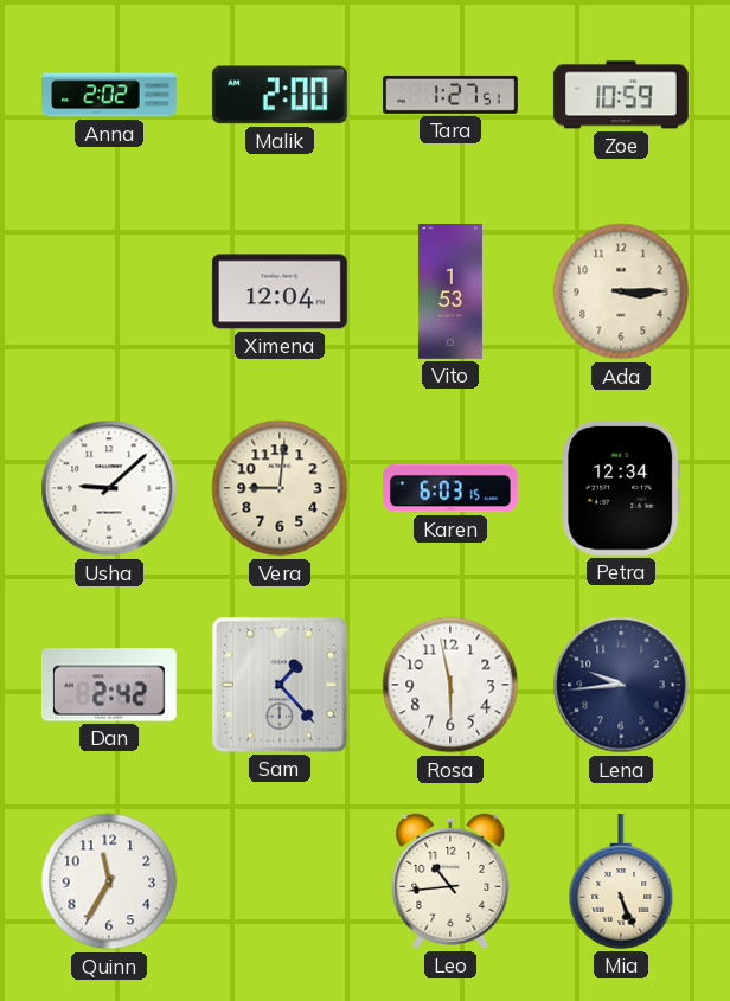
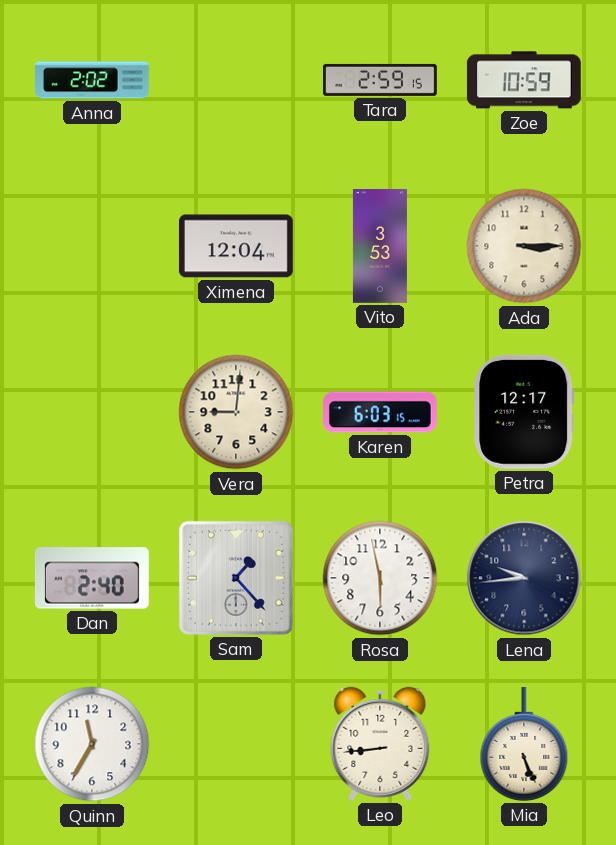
Malik: 2:00 -> none (280, 95)
Tara: 1:27 -> 2:59 (381, 80)
Vito: 1:53 -> 3:53 (380, 246)
Usha: 9:08 -> none (109, 488)
Petra: 12:34 -> 12:17 (524, 412)
Dan: 2:42 -> 2:40 (92, 578)
Leo: 10:44 -> 8:44 (380, 744)
